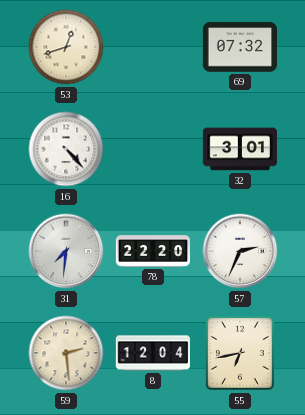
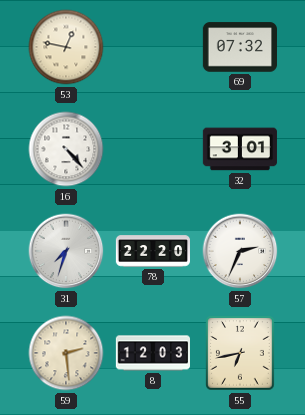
53: 12:42 -> 12:47 (66, 47)
31: 7:31 -> 7:33 (66, 251)
8: 12:04 -> 12:03 (152, 353)
